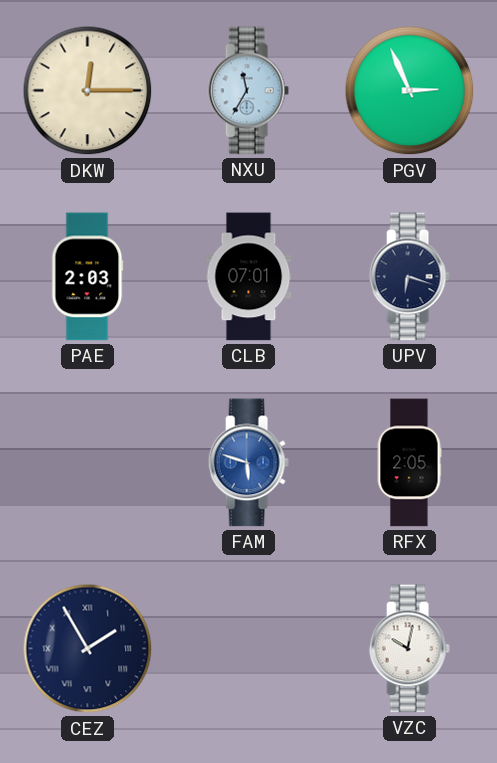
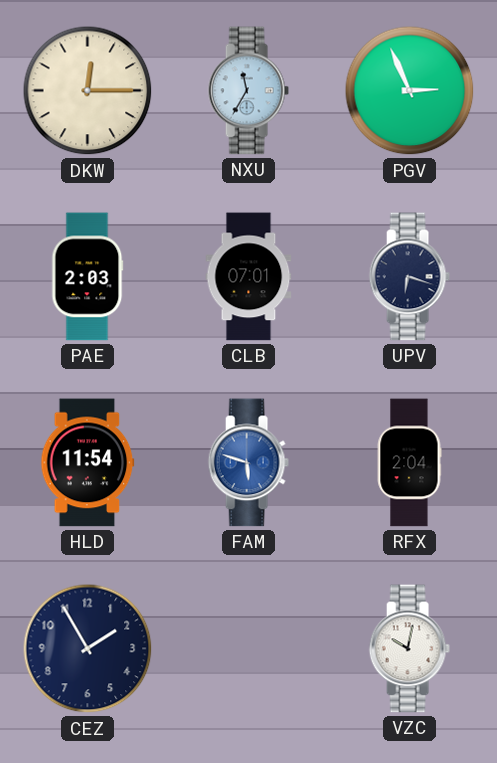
HLD: none -> 11:54 (88, 463)
RFX: 2:05 -> 2:04 (409, 463)
CEZ numerals: Roman -> Arabic (88, 649)
